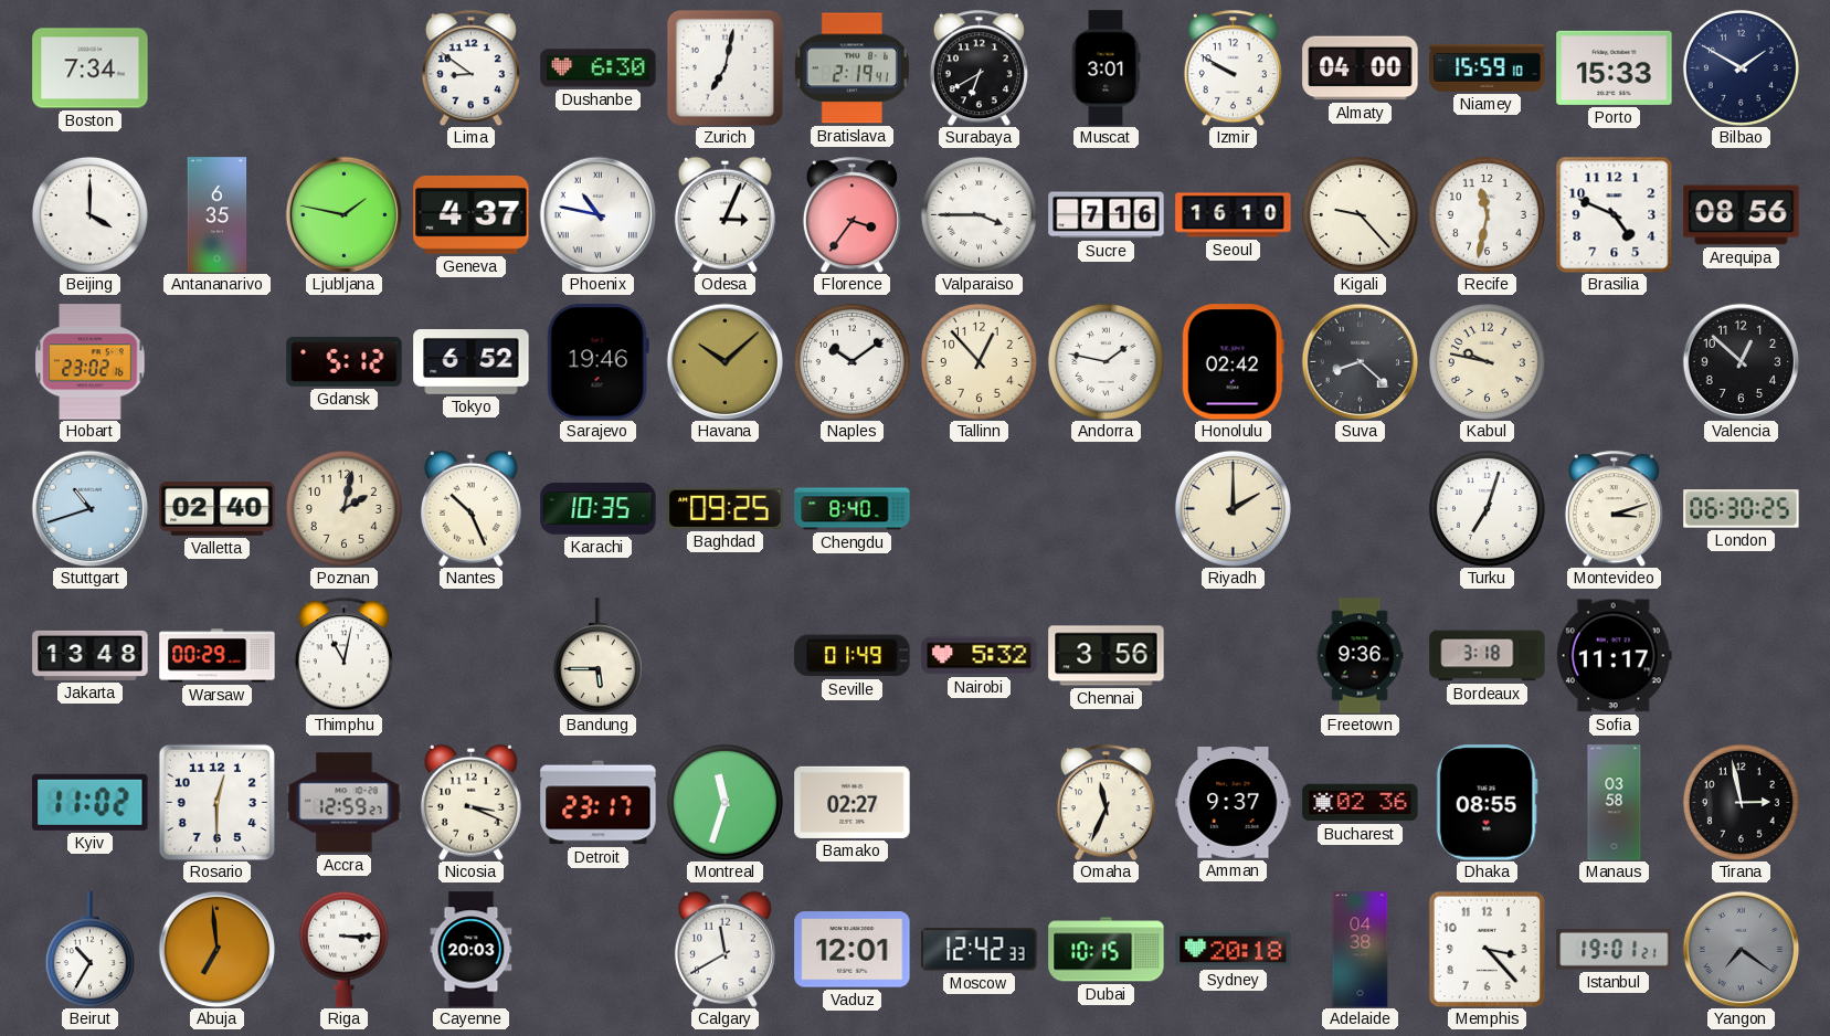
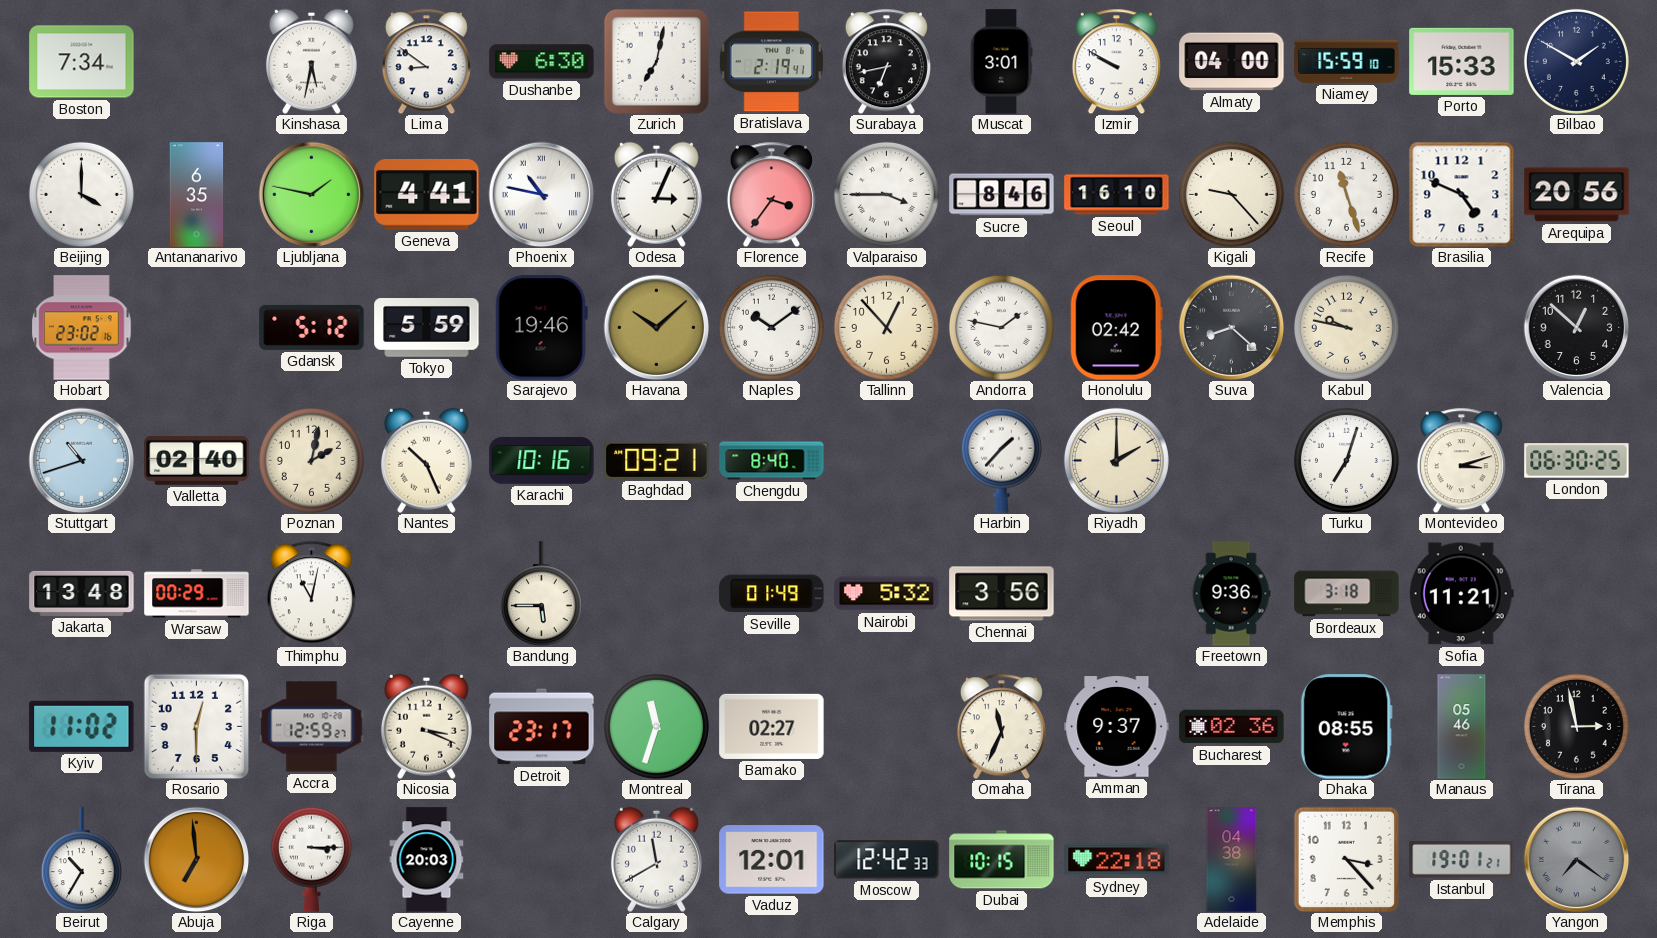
Kinshasa: none -> 5:32 (311, 61)
Surabaya: 6:40 -> 6:43 (886, 61)
Geneva: 4:37 -> 4:41 (427, 194)
Sucre: 7:16 -> 8:46 (1002, 195)
Recife: 11:32 -> 11:27 (1346, 194)
Arequipa: 08:56 -> 20:56 (1577, 195)
Tokyo: 6:52 -> 5:59 (427, 328)
Karachi: 10:35 -> 10:16 (542, 461)
Baghdad: 09:25 -> 09:21 (657, 460)
Harbin: none -> 1:37 (1001, 460)
Sofia: 11:17 -> 11:21 (1461, 594)
Manaus: 03:58 -> 05:46 (1462, 727)
Sydney: 20:18 -> 22:18 (1117, 860)
